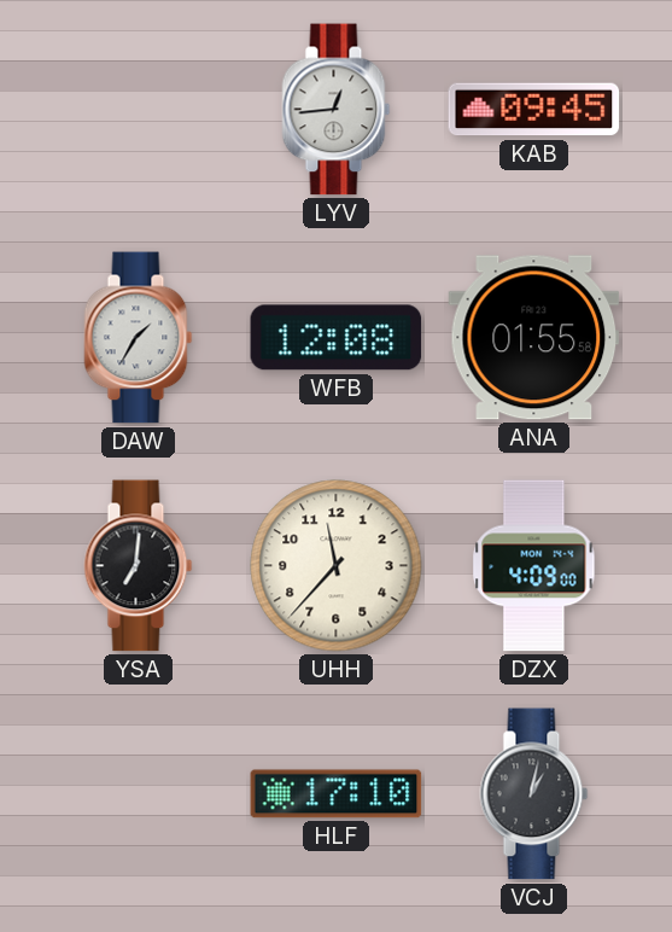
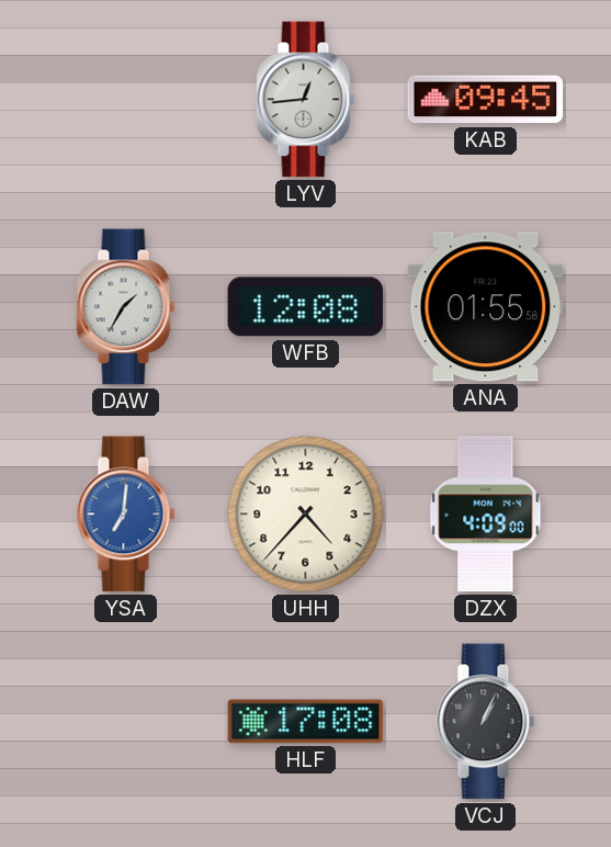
YSA dial: black -> blue (126, 515)
UHH: 11:37 -> 4:37 (306, 515)
HLF: 17:10 -> 17:08 (306, 722)
VCJ: 1:02 -> 1:04 (486, 722)
